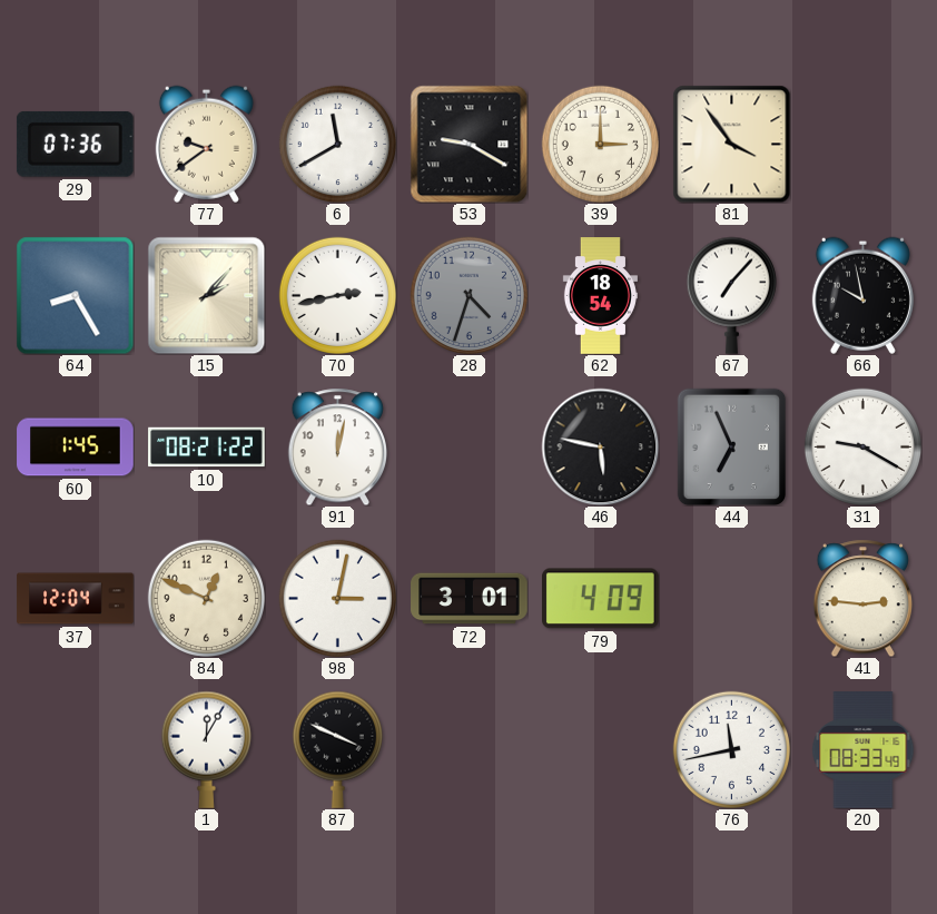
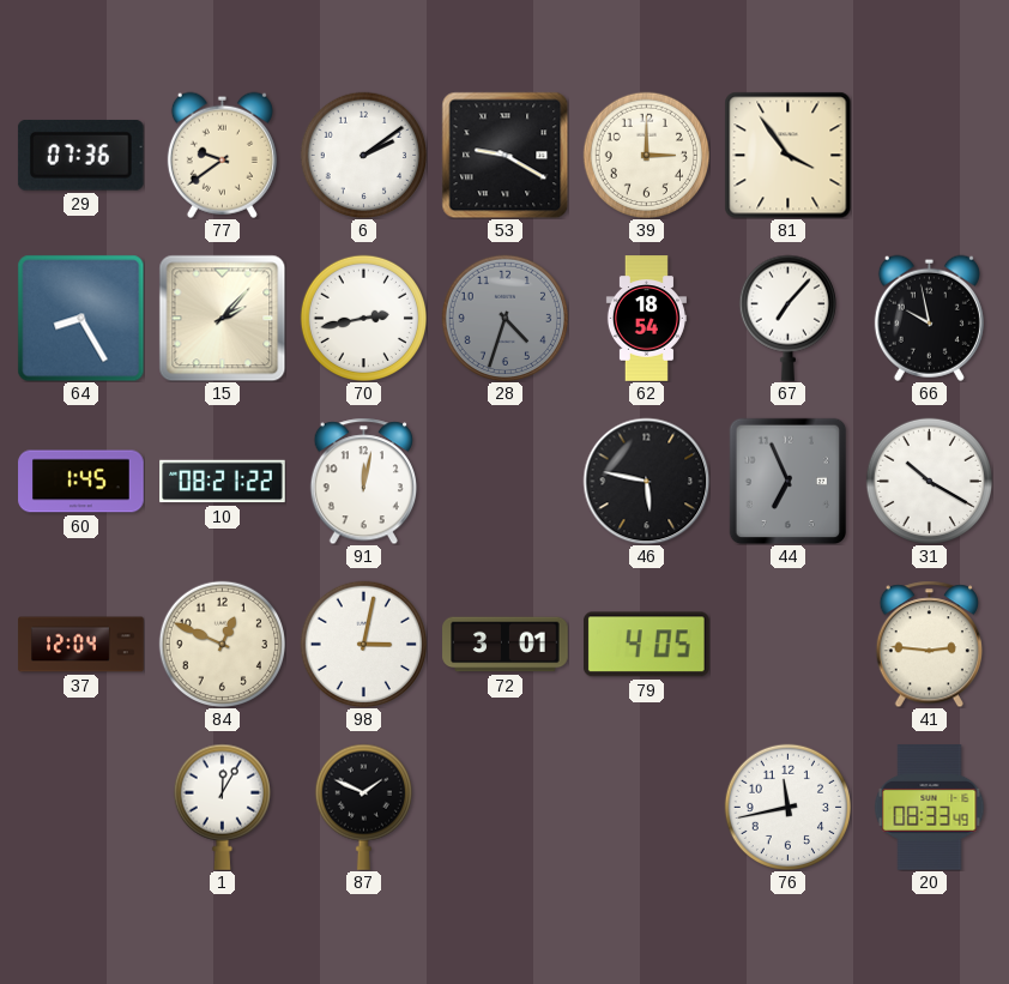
6: 11:40 -> 2:09 (363, 155)
31: 9:20 -> 10:20 (929, 481)
79: 4:09 -> 4:05 (646, 645)
87: 3:49 -> 1:49 (363, 807)
